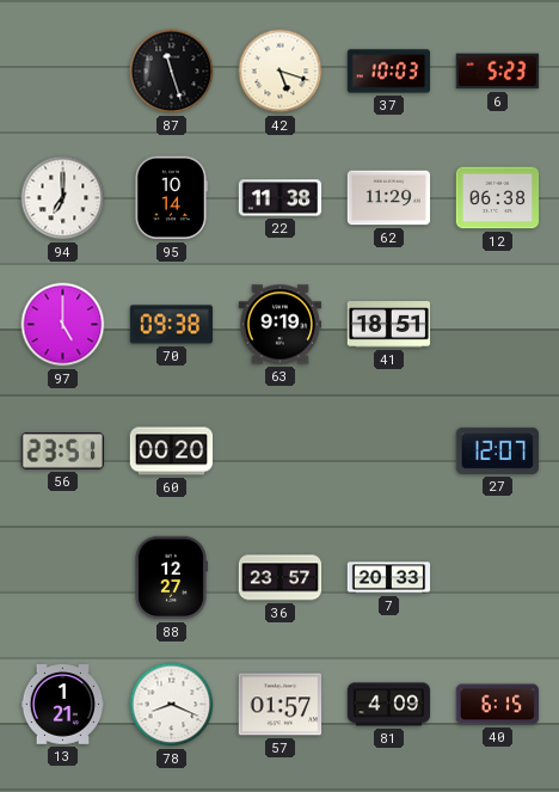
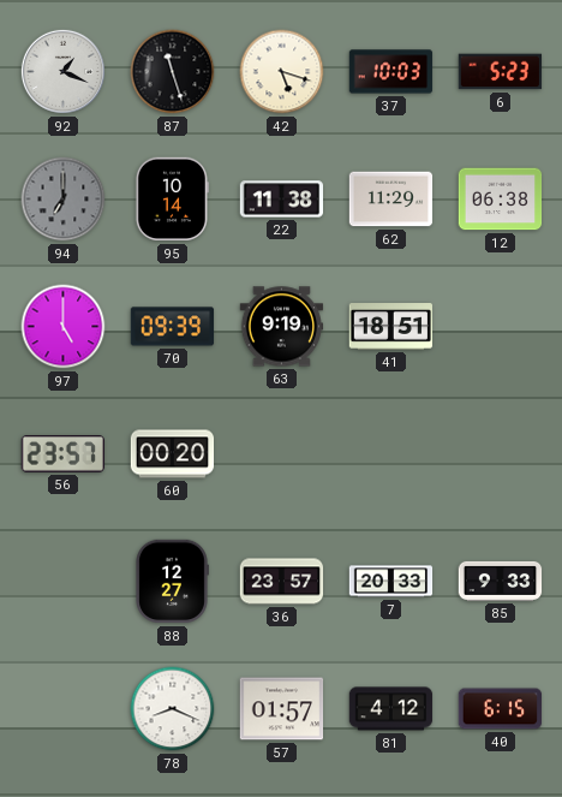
92: none -> 1:19 (62, 71)
94 dial: white -> grey (64, 200)
70: 09:38 -> 09:39 (173, 327)
56: 23:51 -> 23:57 (62, 454)
27: 12:07 -> none (497, 450)
85: none -> 9:33 (501, 581)
13: 1:21 -> none (63, 705)
81: 4:09 -> 4:12 (391, 709)
